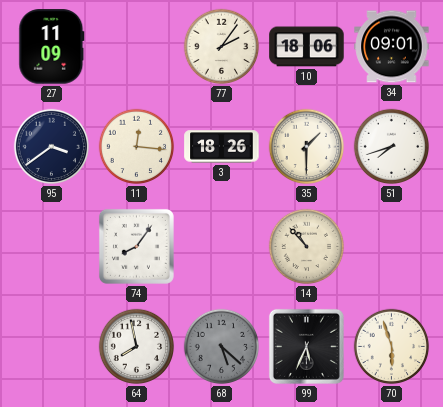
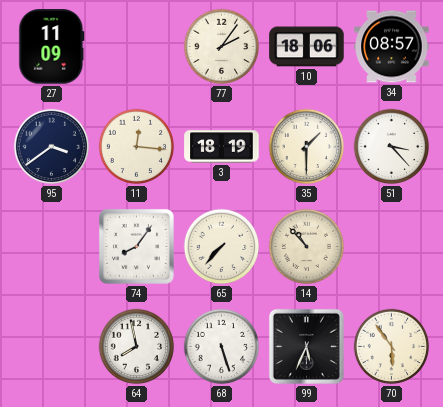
34: 09:01 -> 08:57 (392, 47)
3: 18:26 -> 18:19 (222, 147)
51: 7:42 -> 3:23 (392, 147)
65: none -> 7:37 (222, 247)
68: 5:22 -> 5:27 (222, 347)
68 dial: grey -> white (222, 347)
70: 5:57 -> 5:54 (392, 347)
